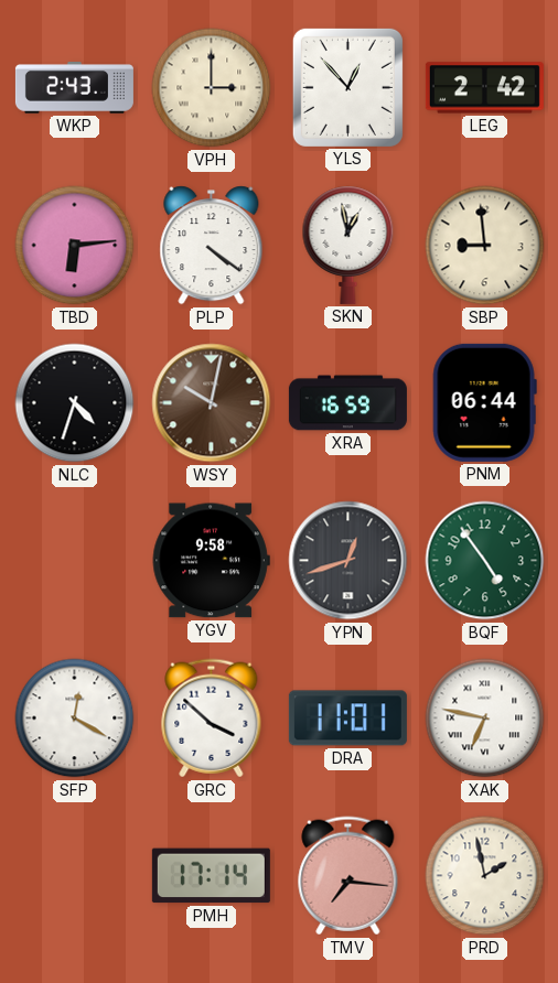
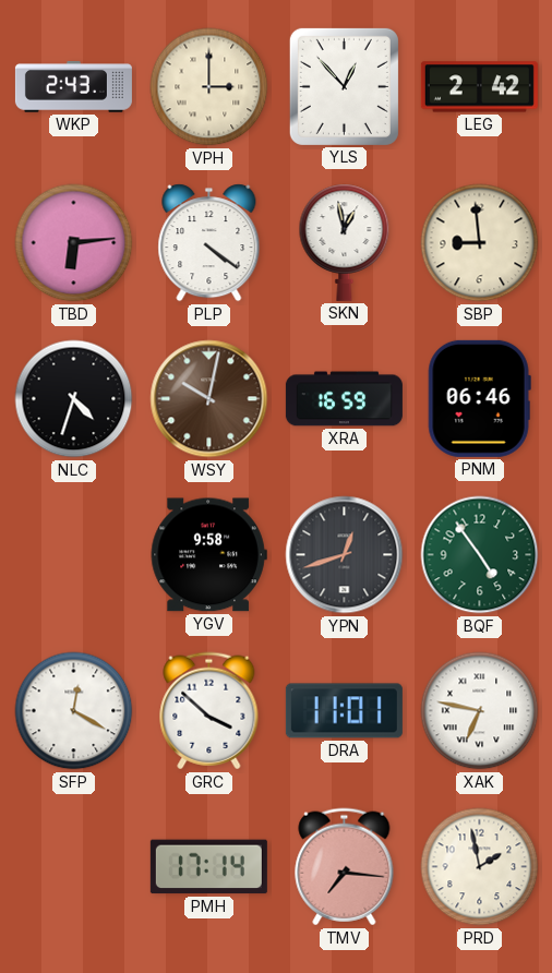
PNM: 06:44 -> 06:46 (479, 398)
